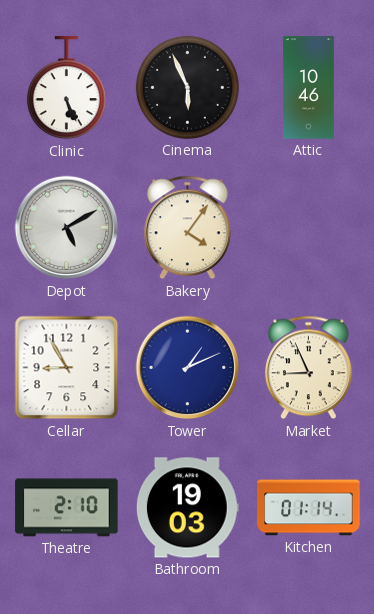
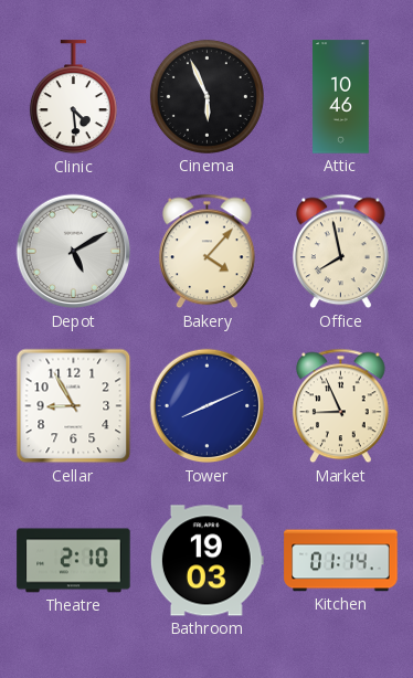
Clinic: 5:26 -> 4:29 (73, 97)
Bakery: 4:06 -> 4:07 (206, 252)
Office: none -> 7:58 (340, 252)
Tower: 1:11 -> 8:11 (208, 406)
